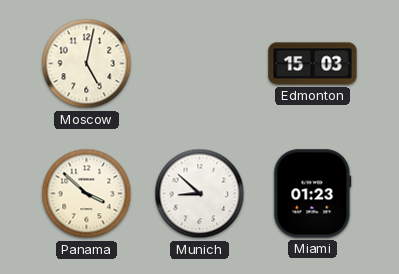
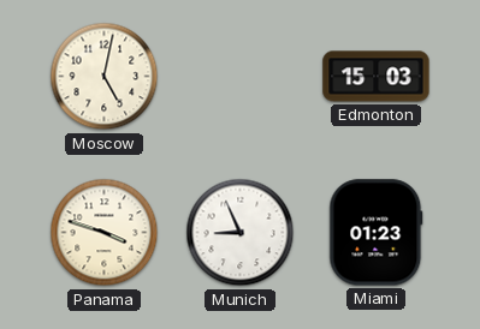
Panama: 3:52 -> 3:48 (105, 233)
Munich: 8:52 -> 8:56 (241, 233)
